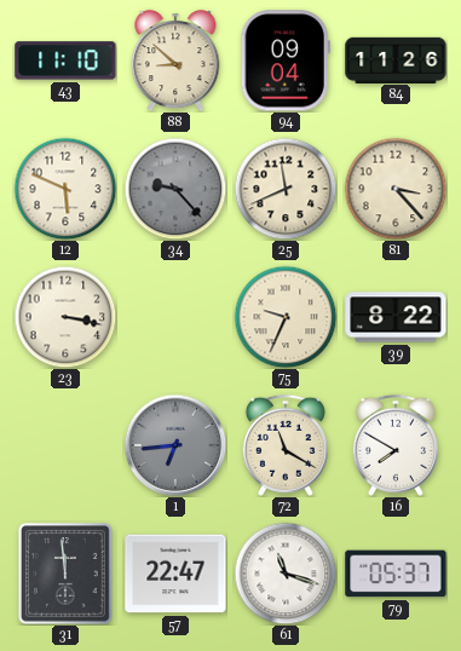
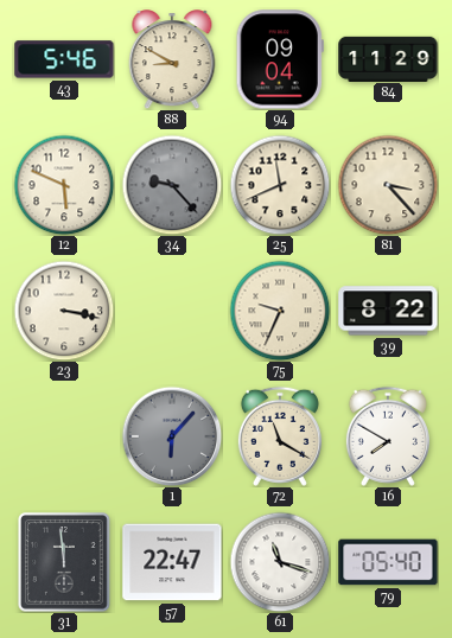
43: 11:10 -> 5:46 (64, 59)
88: 8:52 -> 8:50 (172, 59)
84: 11:26 -> 11:29 (388, 58)
1: 6:44 -> 6:07 (172, 436)
79: 05:37 -> 05:40 (388, 562)
